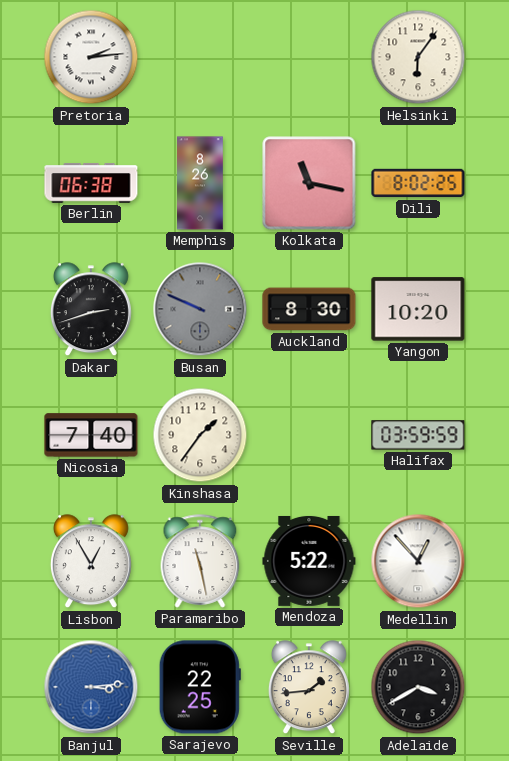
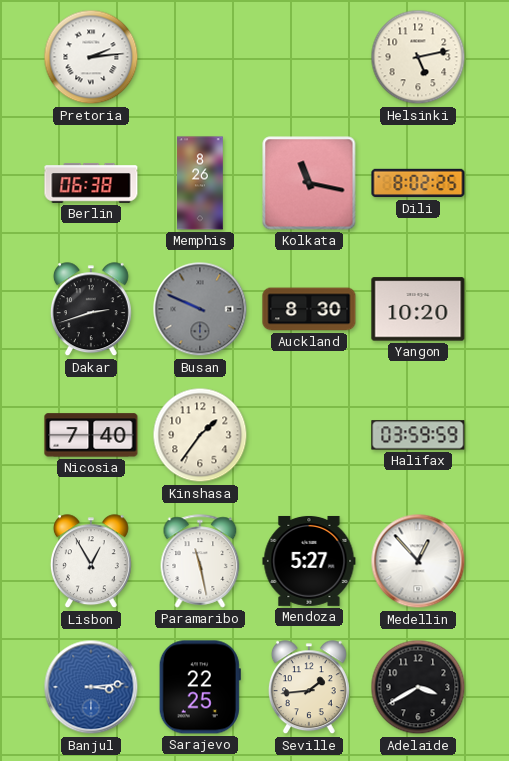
Helsinki: 6:06 -> 5:13 (418, 57)
Mendoza: 5:22 -> 5:27 (309, 561)
